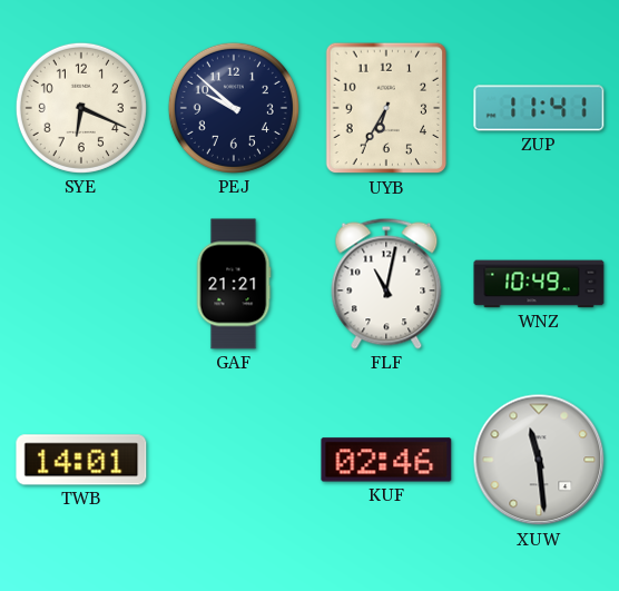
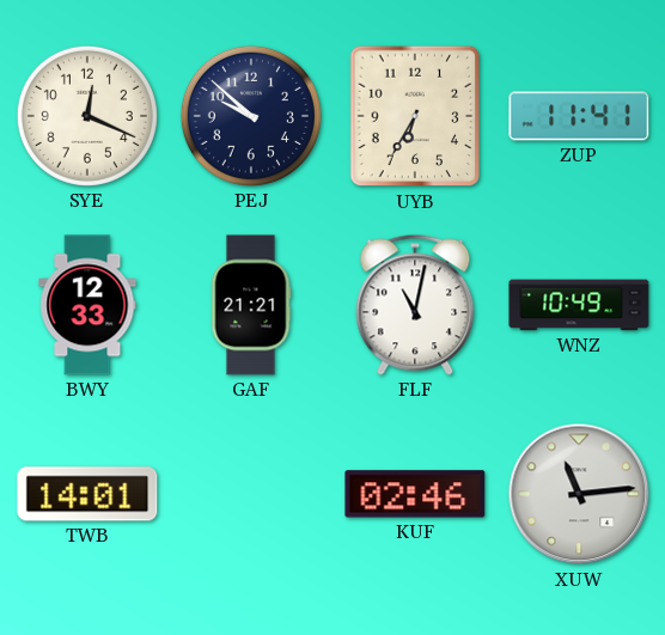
SYE: 6:19 -> 12:19 (87, 116)
BWY: none -> 12:33 (87, 305)
XUW: 11:29 -> 11:14 (579, 494)
